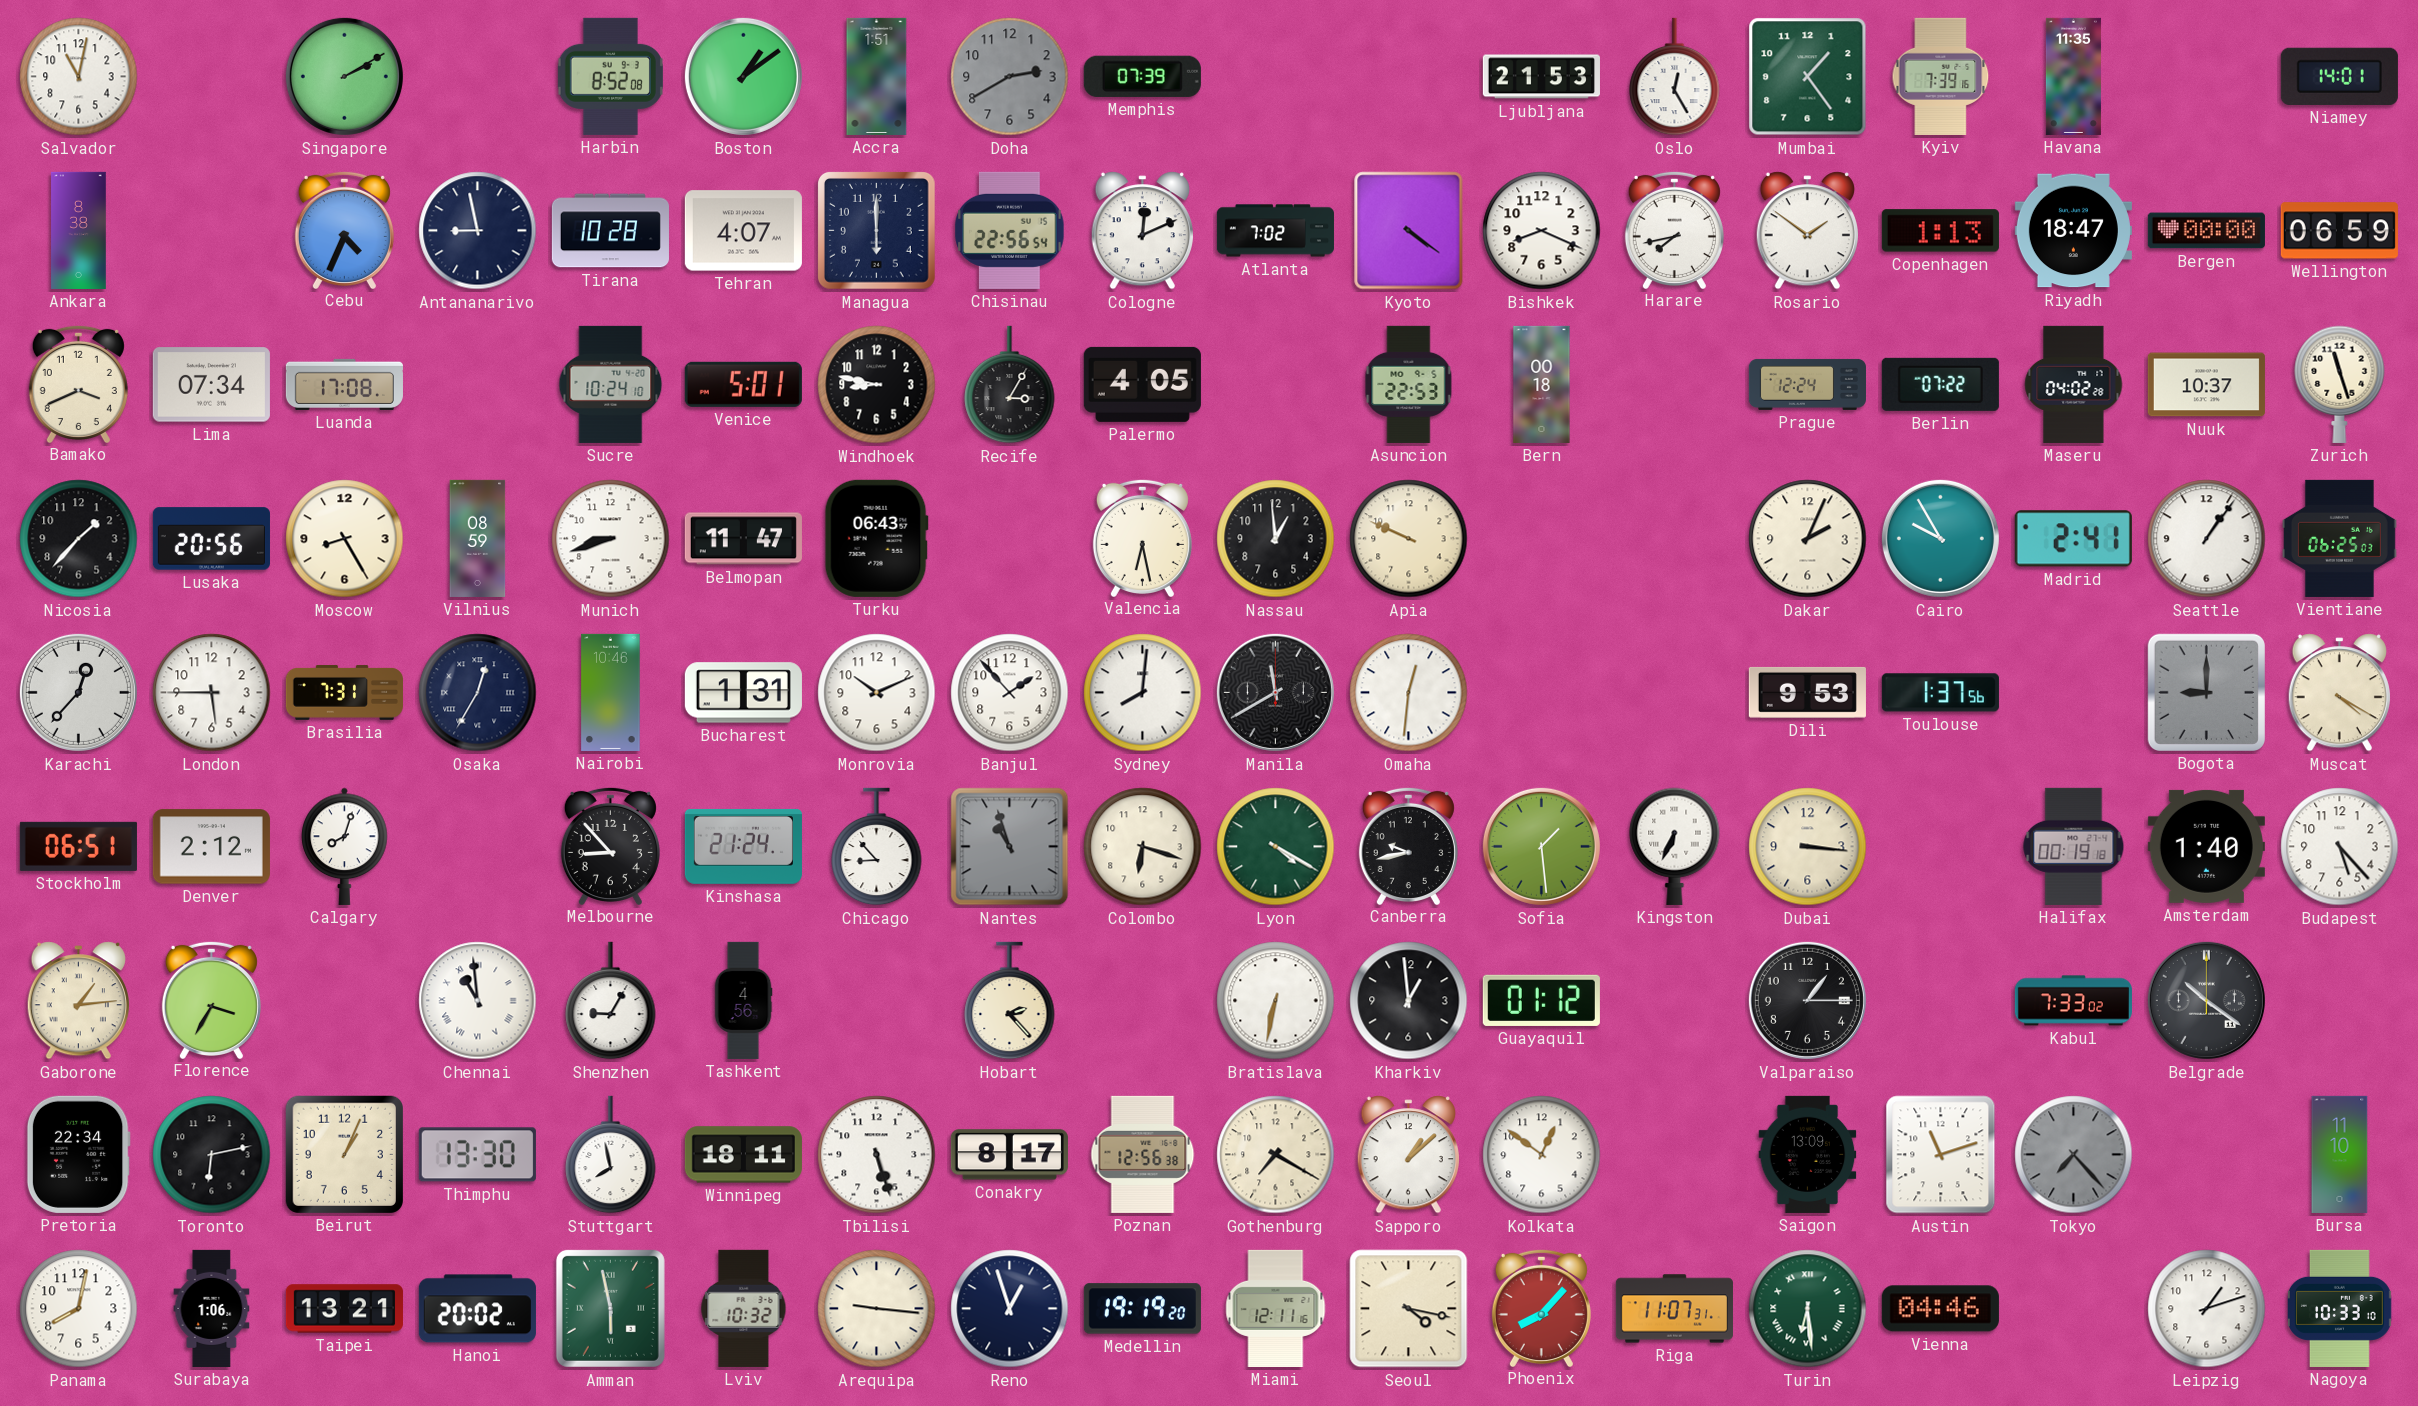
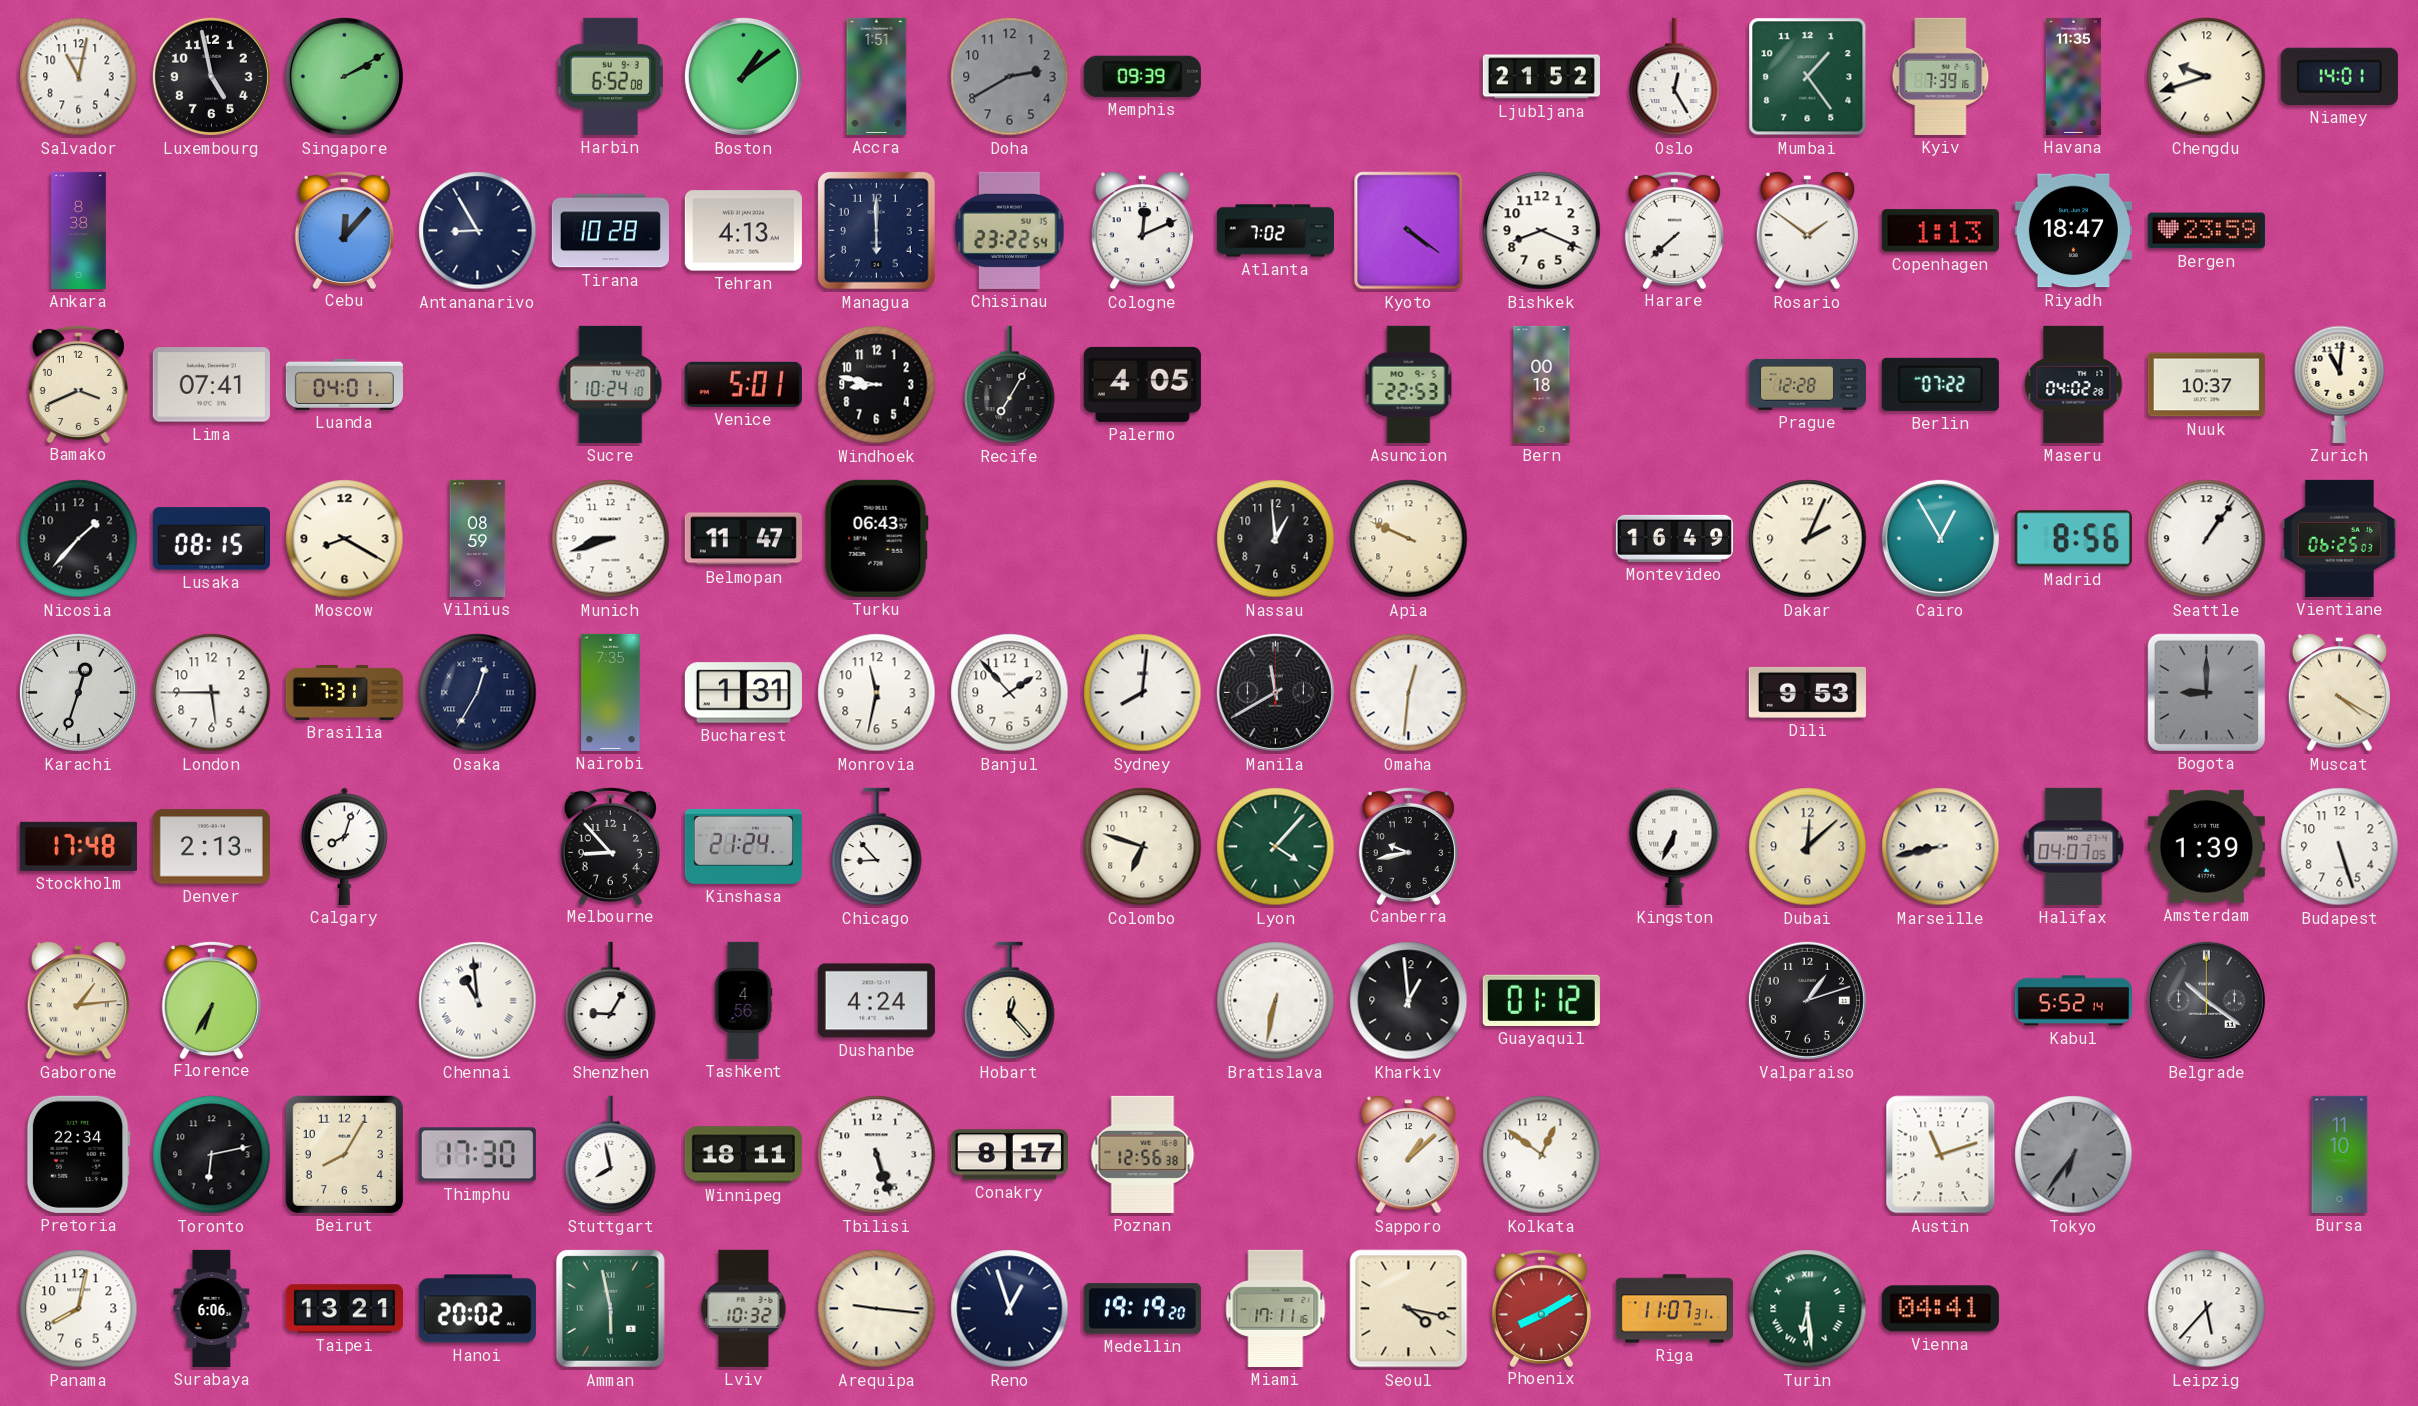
Luxembourg: none -> 4:58 (211, 76)
Harbin: 8:52 -> 6:52 (610, 76)
Memphis: 07:39 -> 09:39 (1142, 76)
Ljubljana: 21:53 -> 21:52 (1541, 77)
Chengdu: none -> 9:42 (2207, 77)
Cebu: 4:34 -> 12:07 (344, 229)
Antananarivo: 8:58 -> 8:55 (478, 231)
Tehran: 4:07 -> 4:13 (743, 231)
Chisinau: 22:56 -> 23:22 (1010, 230)
Harare: 7:43 -> 7:38 (1674, 229)
Bergen: 00:00 -> 23:59 (2206, 231)
Wellington: 06:59 -> none (2339, 231)
Lima: 07:34 -> 07:41 (211, 385)
Luanda: 17:08 -> 04:01 (344, 384)
Recife: 3:05 -> 7:05 (1010, 385)
Prague: 12:24 -> 12:28 (1807, 384)
Zurich: 11:27 -> 11:01 (2340, 384)
Lusaka: 20:56 -> 08:15 (211, 539)
Moscow: 8:25 -> 8:20 (345, 539)
Valencia: 6:28 -> none (1142, 537)
Montevideo: none -> 16:49 (1674, 538)
Cairo: 9:55 -> 12:55 (1940, 538)
Madrid: 2:41 -> 8:56 (2073, 539)
Karachi: 12:37 -> 12:33 (78, 692)
Nairobi: 10:46 -> 7:35 (611, 692)
Monrovia: 10:11 -> 11:32 (877, 693)
Toulouse: 1:37 -> none (1940, 693)
Stockholm: 06:51 -> 17:48 (78, 846)
Denver: 2:12 -> 2:13 (211, 847)
Nantes: 10:57 -> none (1010, 847)
Colombo: 6:18 -> 6:48 (1143, 847)
Lyon: 4:20 -> 4:07 (1276, 847)
Sofia: 1:29 -> none (1541, 846)
Dubai: 3:16 -> 12:08 (1808, 847)
Marseille: none -> 8:43 (1941, 847)
Halifax: 00:19 -> 04:07 (2074, 846)
Amsterdam: 1:40 -> 1:39 (2206, 846)
Budapest: 5:23 -> 5:27 (2340, 847)
Florence: 3:35 -> 6:35 (211, 999)
Dushanbe: none -> 4:24 (876, 1001)
Hobart: 2:23 -> 12:23 (1010, 1001)
Valparaiso: 1:15 -> 1:12 (1807, 1000)
Kabul: 7:33 -> 5:52 (2073, 1001)
Beirut: 1:04 -> 8:05 (344, 1154)
Thimphu: 13:30 -> 17:30 (477, 1155)
Gothenburg: 7:20 -> none (1276, 1155)
Saigon: 13:09 -> none (1808, 1154)
Tokyo: 7:23 -> 6:36 (2074, 1155)
Surabaya: 1:06 -> 6:06 (212, 1308)
Miami: 12:11 -> 17:11 (1276, 1308)
Phoenix: 8:07 -> 8:10 (1541, 1307)
Vienna: 04:46 -> 04:41 (1940, 1309)
Leipzig: 1:12 -> 5:37 (2207, 1309)
Nagoya: 10:33 -> none (2340, 1308)
